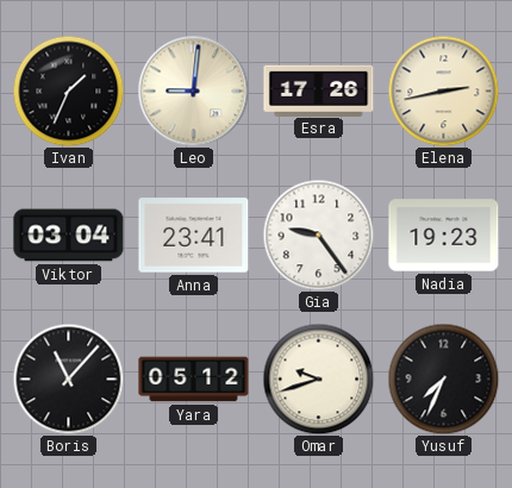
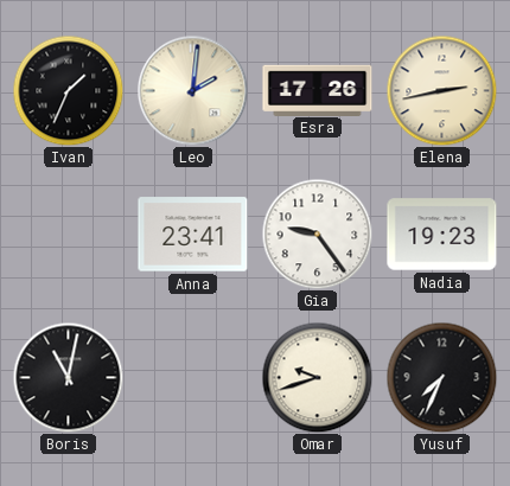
Leo: 9:01 -> 2:01 (192, 90)
Viktor: 03:04 -> none (69, 236)
Boris: 11:07 -> 11:02 (68, 377)
Yara: 05:12 -> none (194, 380)
